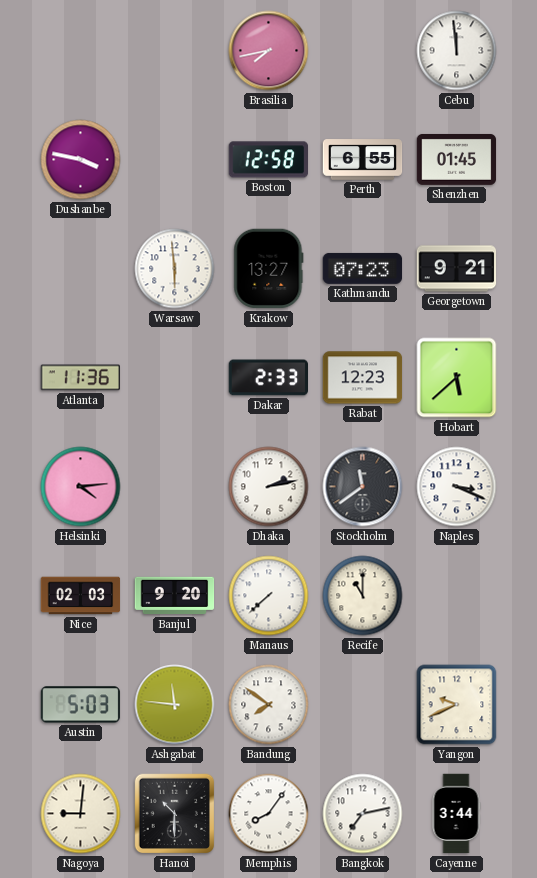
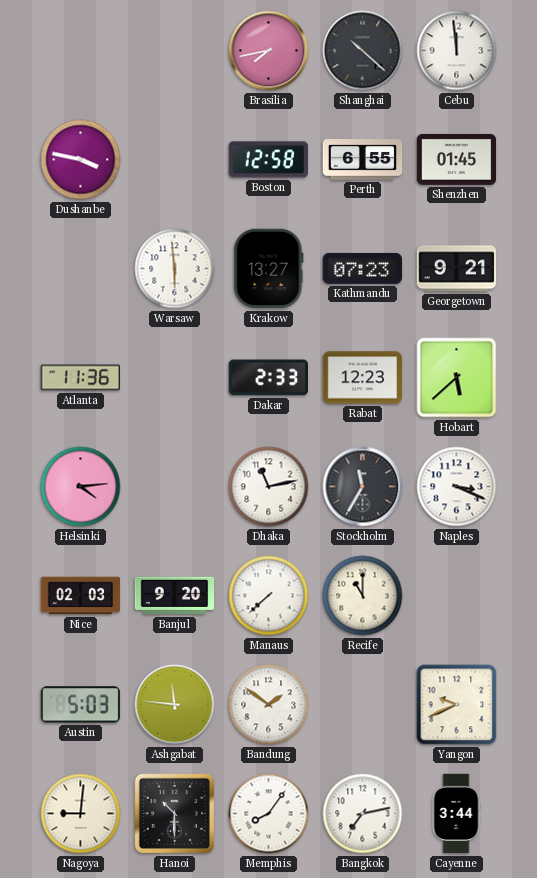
Shanghai: none -> 10:22 (363, 51)
Dhaka: 2:13 -> 11:13 (269, 487)
Stockholm: 11:39 -> 11:35 (363, 487)
Bandung: 7:51 -> 1:51 (269, 705)
